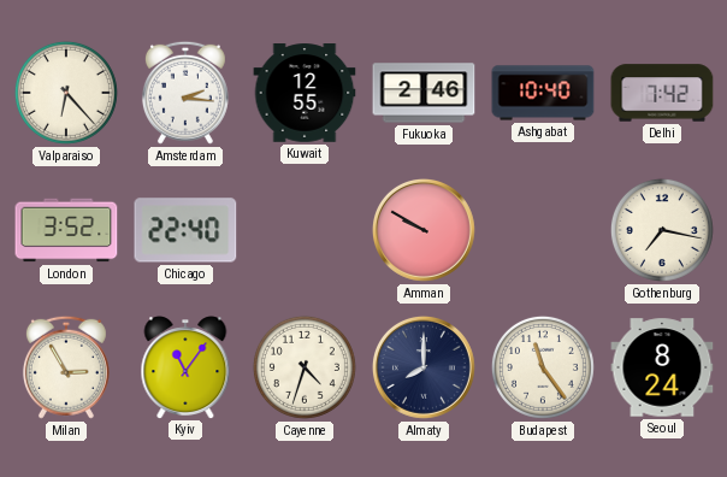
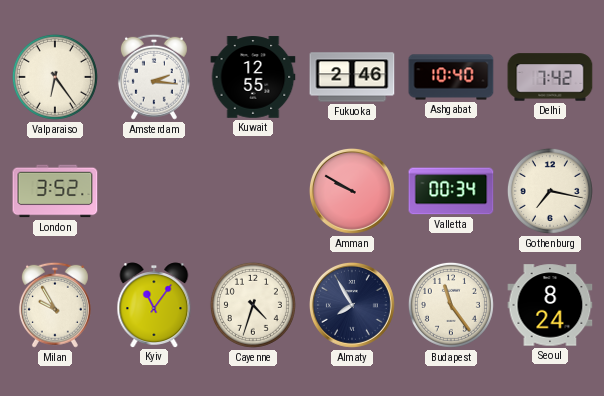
Valparaiso: 6:23 -> 6:24 (55, 77)
Chicago: 22:40 -> none (185, 230)
Valletta: none -> 00:34 (451, 191)
Milan: 2:55 -> 9:55 (55, 305)
Almaty: 8:00 -> 7:55 (352, 305)
